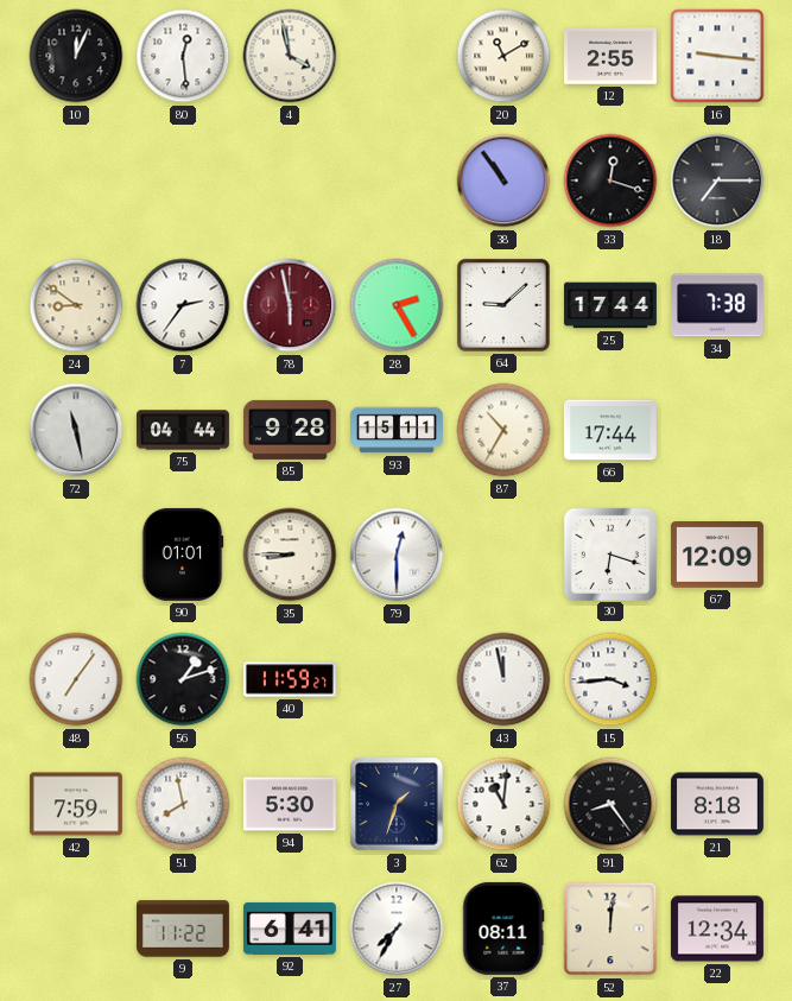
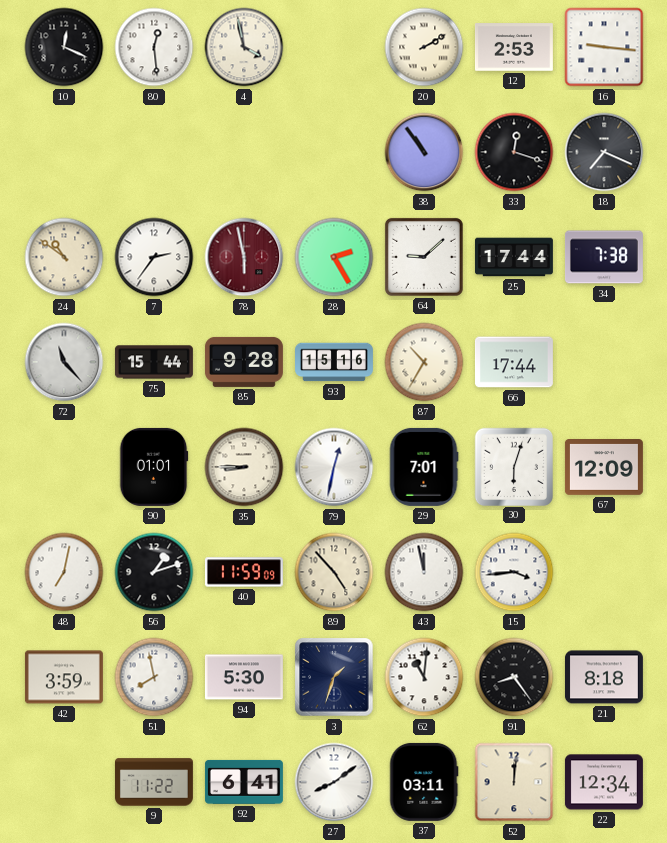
10: 12:04 -> 12:19 (64, 47)
20: 11:10 -> 2:10 (424, 47)
12: 2:55 -> 2:53 (514, 47)
18: 7:15 -> 7:19 (604, 152)
24: 8:51 -> 10:51 (64, 257)
72: 11:28 -> 11:23 (64, 362)
75: 04:44 -> 15:44 (154, 362)
93: 15:11 -> 15:16 (335, 362)
79: 12:30 -> 12:32 (334, 467)
29: none -> 7:01 (424, 467)
30: 6:18 -> 6:03 (513, 466)
48: 7:06 -> 7:02 (64, 572)
40: 11:59:27 -> 11:59:09 (244, 572)
89: none -> 4:53 (334, 572)
42: 7:59 -> 3:59 (64, 677)
27: 7:35 -> 8:09 (334, 782)
37: 08:11 -> 03:11 (424, 782)
